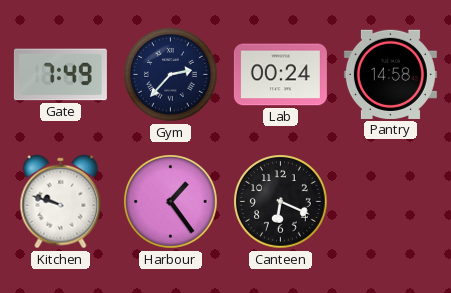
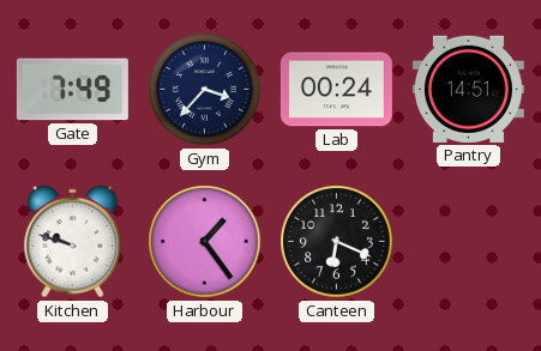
Gym: 2:37 -> 3:37 (205, 90)
Pantry: 14:58 -> 14:51 (468, 89)
